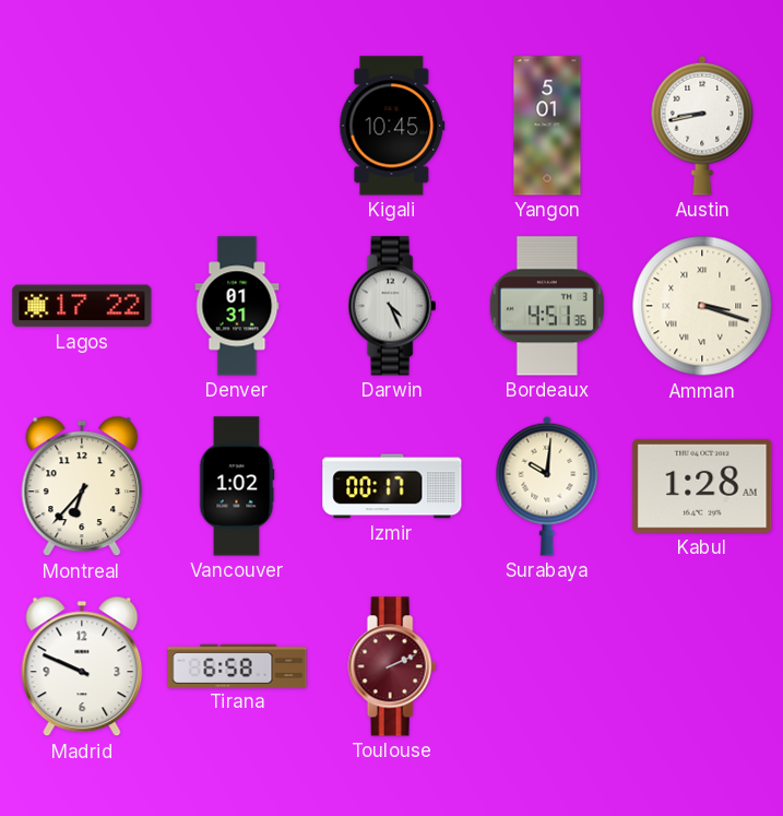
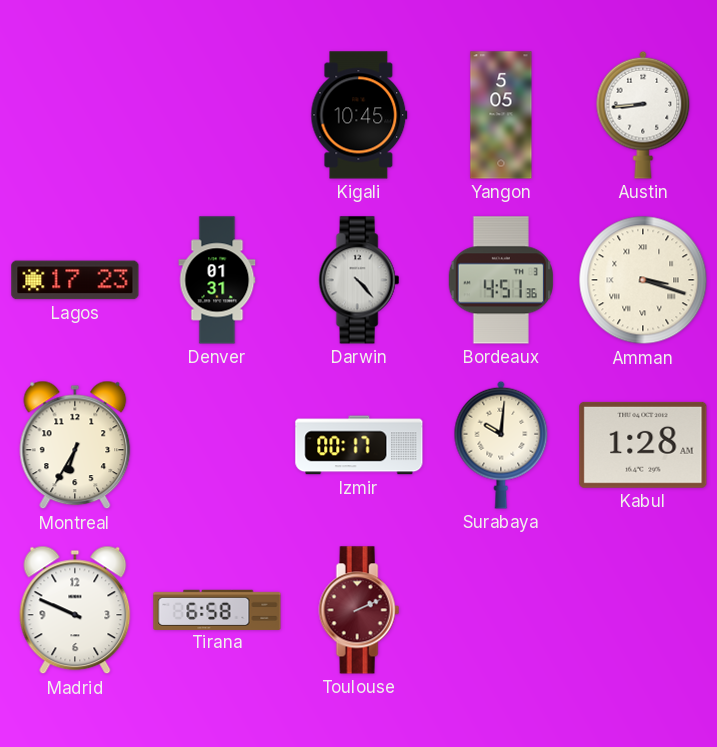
Yangon: 5:01 -> 5:05 (501, 115)
Austin: 8:43 -> 8:44 (643, 115)
Lagos: 17:22 -> 17:23 (75, 280)
Darwin: 4:26 -> 4:23 (359, 280)
Montreal: 6:37 -> 6:35 (75, 445)
Vancouver: 1:02 -> none (237, 486)
